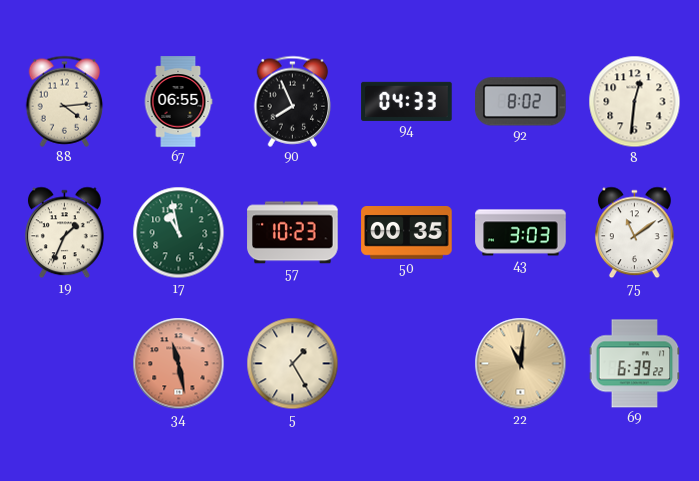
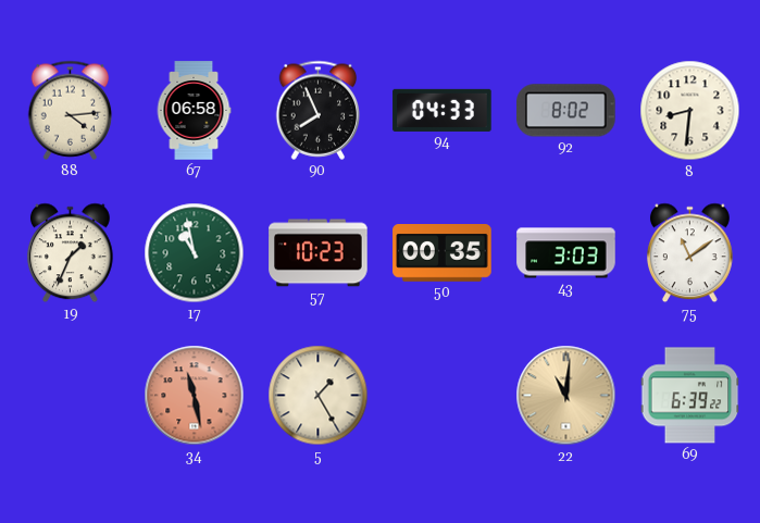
67: 06:55 -> 06:58 (194, 111)
8: 12:31 -> 8:31 (690, 111)
